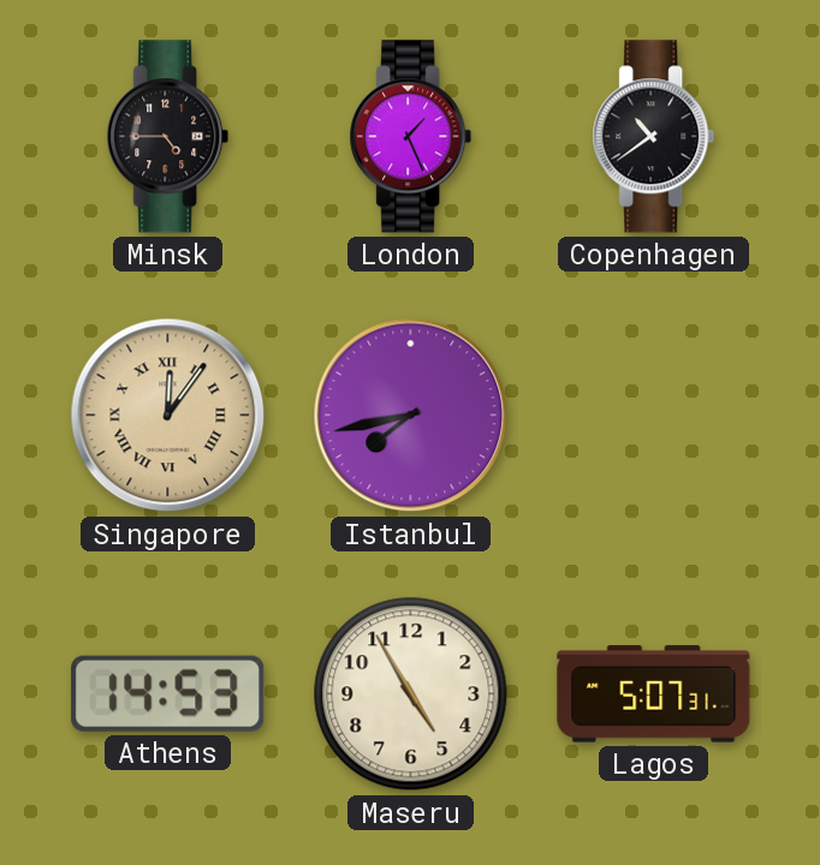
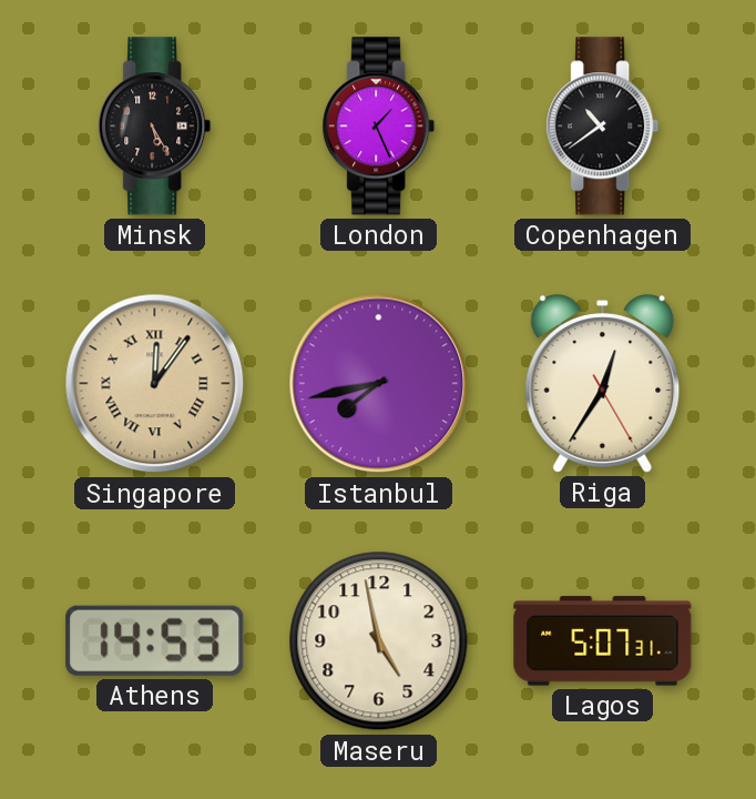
Minsk: 4:45 -> 5:25 (155, 127)
Riga: none -> 12:35 (603, 384)
Maseru: 4:55 -> 4:58 (379, 641)
